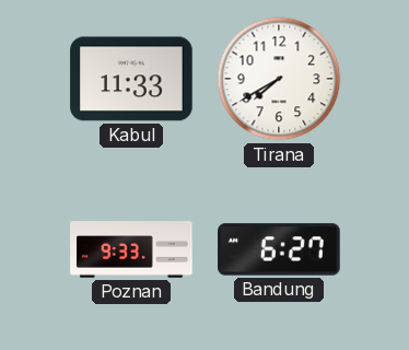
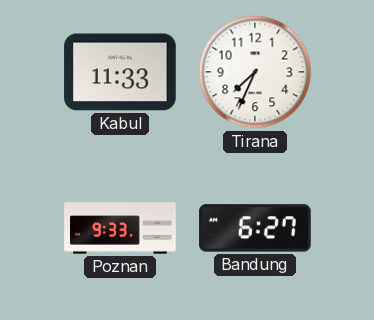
Tirana: 7:40 -> 7:34 (255, 72)
